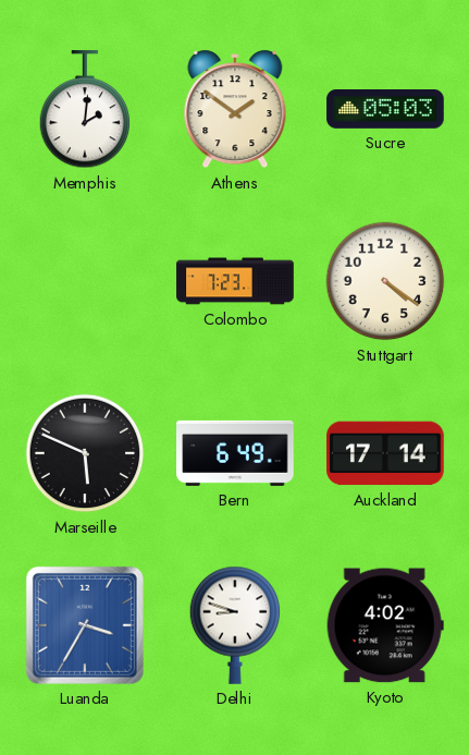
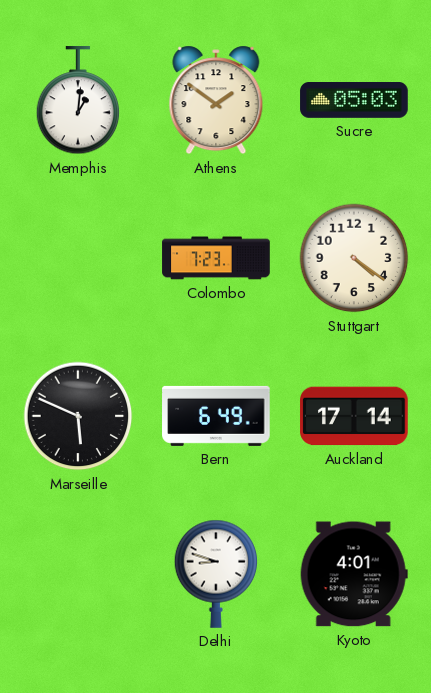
Memphis: 2:01 -> 1:01 (78, 101)
Luanda: 3:35 -> none (85, 625)
Kyoto: 4:02 -> 4:01 (354, 574)
